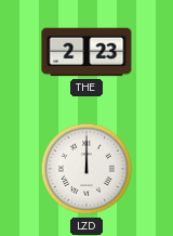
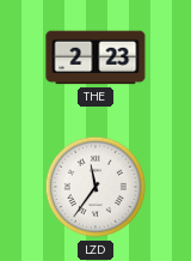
LZD: 12:00 -> 11:36 (95, 187)
